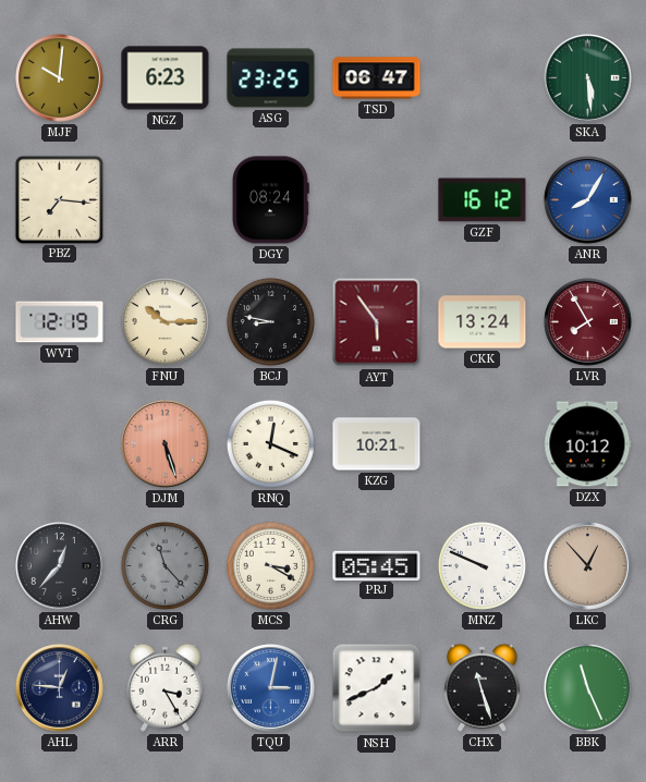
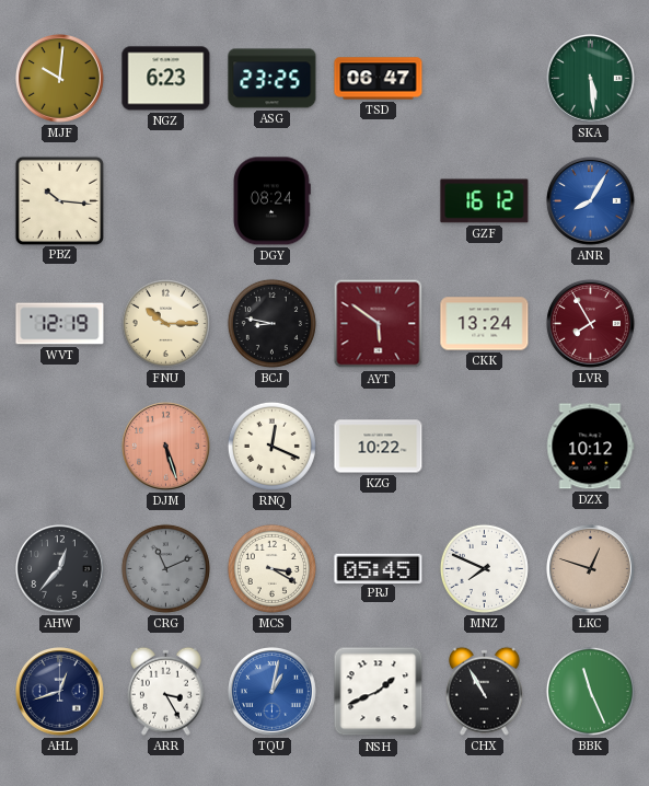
PBZ: 7:16 -> 10:16 (59, 200)
AYT: 5:54 -> 5:51 (379, 324)
KZG: 10:21 -> 10:22 (379, 447)
CRG: 11:23 -> 11:11 (165, 568)
MNZ: 9:49 -> 7:49 (484, 568)
LKC: 12:53 -> 12:48 (591, 569)
AHL: 12:46 -> 12:42 (60, 692)
TQU: 3:02 -> 1:02 (273, 692)
CHX: 11:27 -> 10:55 (484, 691)
